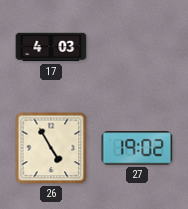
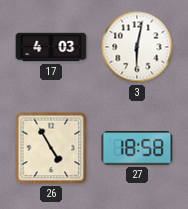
3: none -> 6:02 (137, 47)
27: 19:02 -> 18:58 (137, 148)
